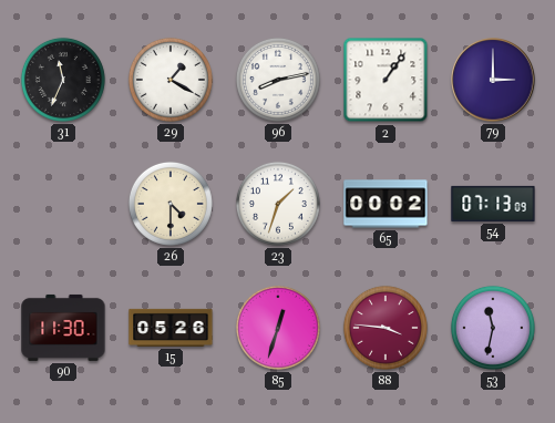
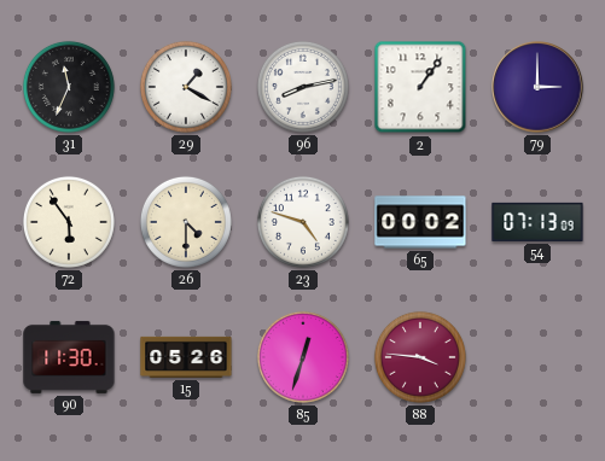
72: none -> 5:54 (69, 222)
23: 1:33 -> 4:48 (303, 222)
53: 11:32 -> none (493, 328)
